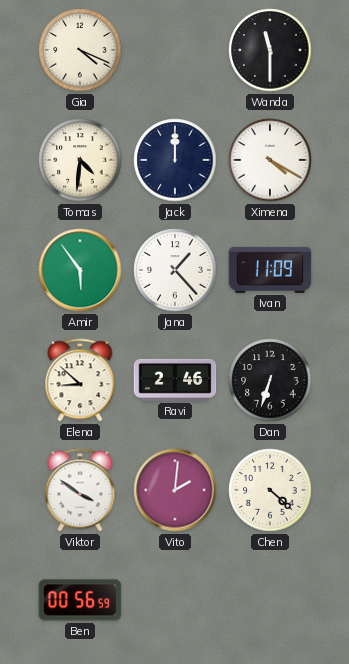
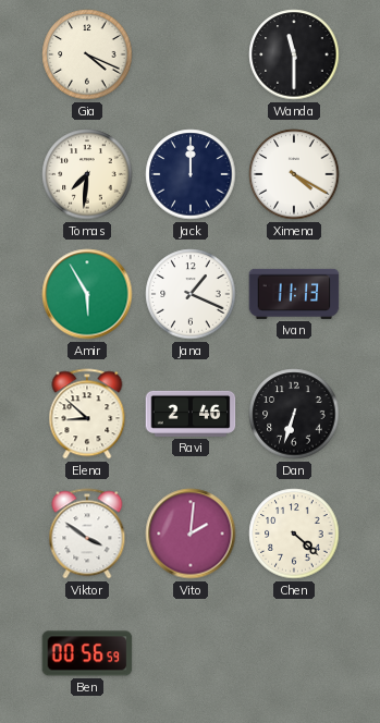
Tomas: 4:31 -> 7:31 (87, 174)
Amir: 5:54 -> 5:55 (87, 294)
Jana: 1:23 -> 1:19 (191, 294)
Ivan: 11:09 -> 11:13 (294, 294)
